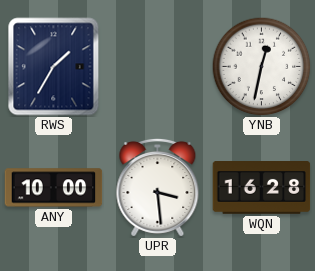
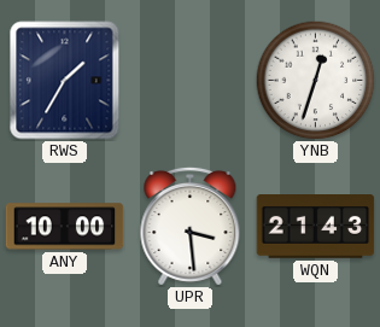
YNB: 12:32 -> 12:33 (316, 81)
WQN: 16:28 -> 21:43 (316, 227)
